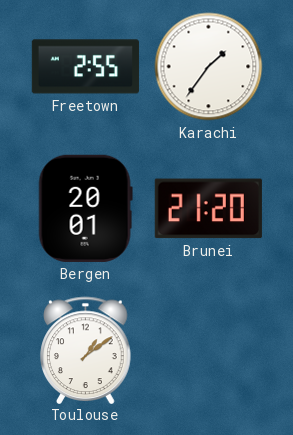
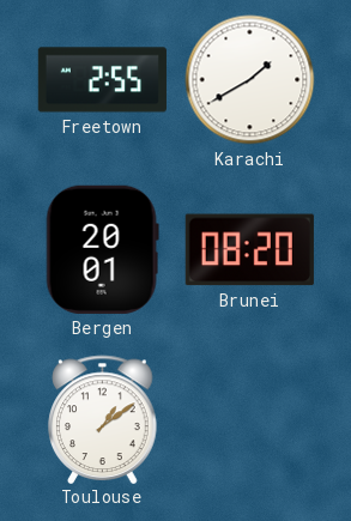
Karachi: 1:36 -> 1:40 (250, 80)
Brunei: 21:20 -> 08:20 (249, 250)
